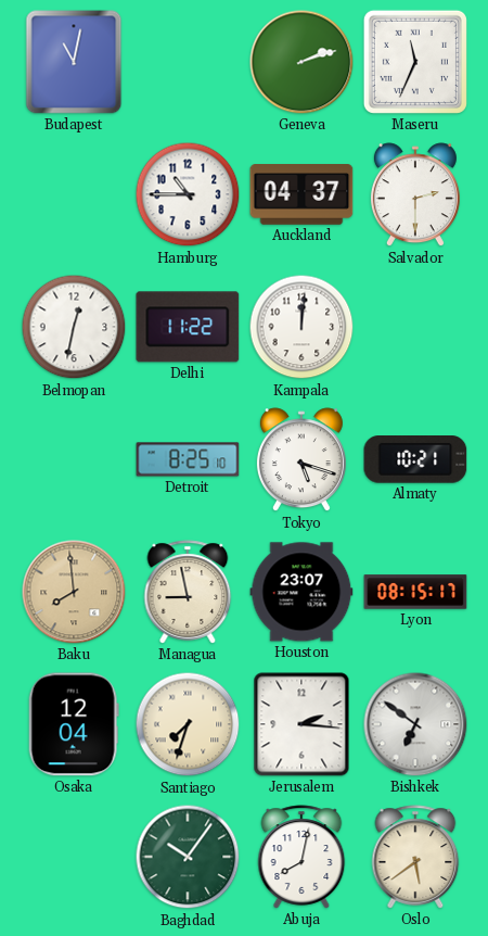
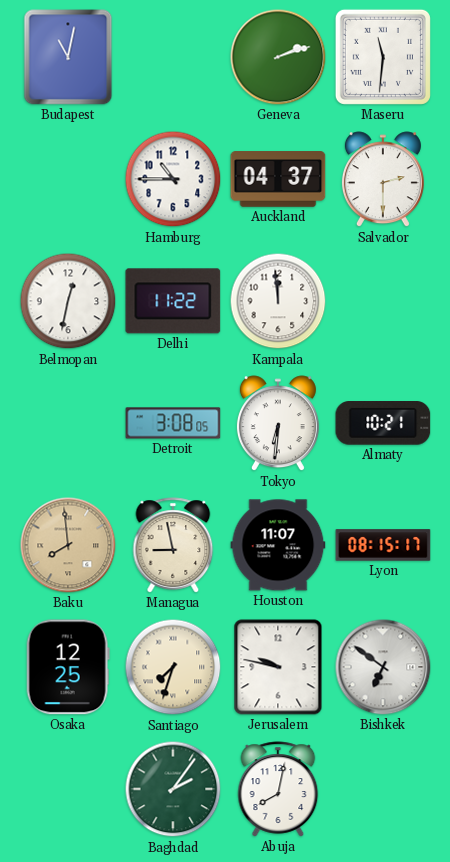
Maseru: 11:34 -> 11:31 (383, 57)
Kampala: 12:01 -> 11:59 (278, 301)
Detroit: 8:25 -> 3:08 (173, 423)
Tokyo: 5:18 -> 6:31 (278, 424)
Houston: 23:07 -> 11:07 (278, 545)
Osaka: 12:04 -> 12:25 (68, 667)
Jerusalem: 2:16 -> 9:47 (278, 667)
Baghdad: 10:06 -> 2:06 (173, 789)
Oslo: 5:39 -> none (415, 857)
